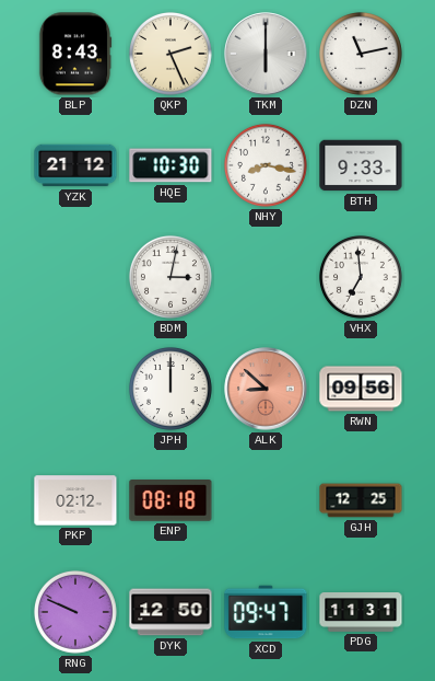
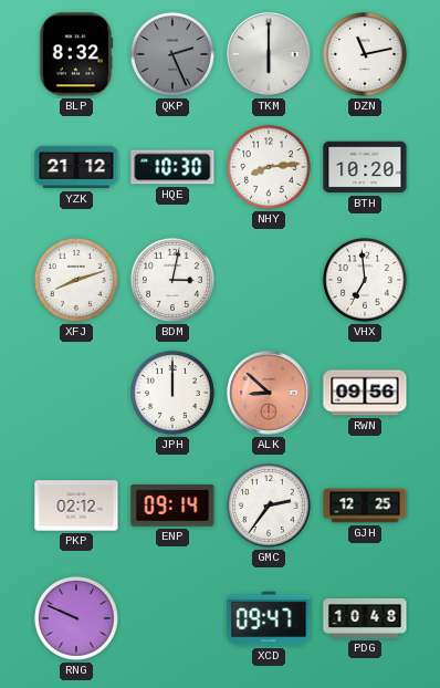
BLP: 8:43 -> 8:32 (76, 54)
QKP dial: cream -> grey (172, 54)
NHY: 8:17 -> 8:14 (269, 167)
BTH: 9:33 -> 10:20 (365, 167)
XFJ: none -> 8:12 (76, 280)
ENP: 08:18 -> 09:14 (172, 507)
GMC: none -> 2:36 (269, 505)
DYK: 12:50 -> none (171, 612)
PDG: 11:31 -> 10:48 (365, 619)
